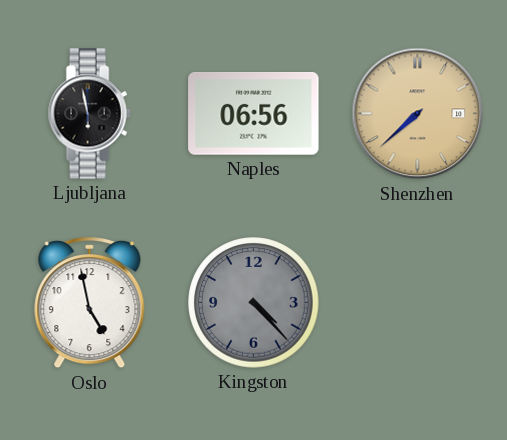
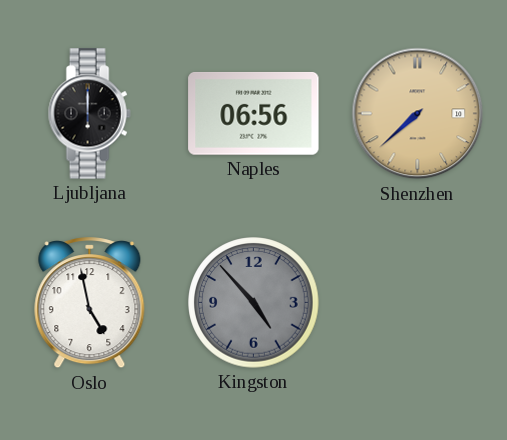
Ljubljana: 5:58 -> 6:00 (89, 114)
Kingston: 4:23 -> 4:53 (254, 303)
